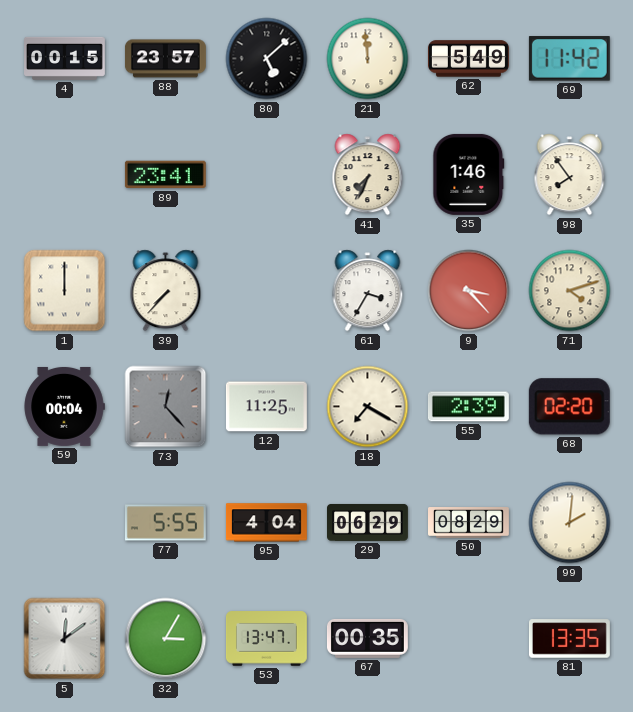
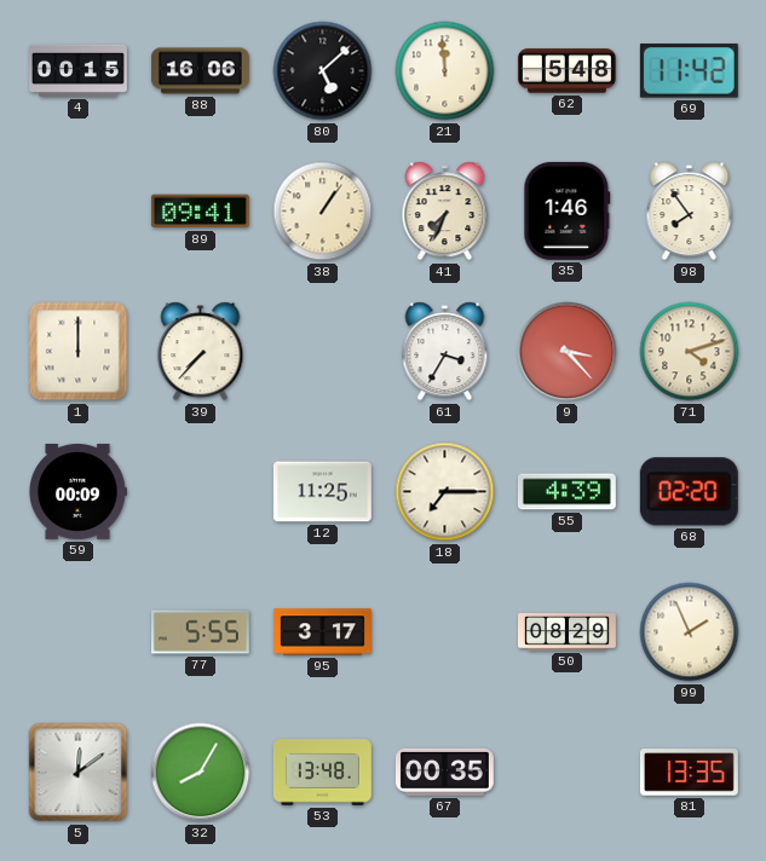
88: 23:57 -> 16:06 (200, 71)
62: 5:49 -> 5:48 (566, 71)
89: 23:41 -> 09:41 (200, 212)
38: none -> 1:06 (323, 212)
59: 00:04 -> 00:09 (77, 491)
73: 12:23 -> none (166, 407)
18: 7:20 -> 7:15 (445, 492)
55: 2:39 -> 4:39 (566, 492)
95: 4:04 -> 3:17 (322, 632)
29: 06:29 -> none (368, 522)
99: 2:01 -> 1:56 (690, 632)
32: 3:05 -> 8:05 (201, 773)
53: 13:47 -> 13:48 (322, 773)
